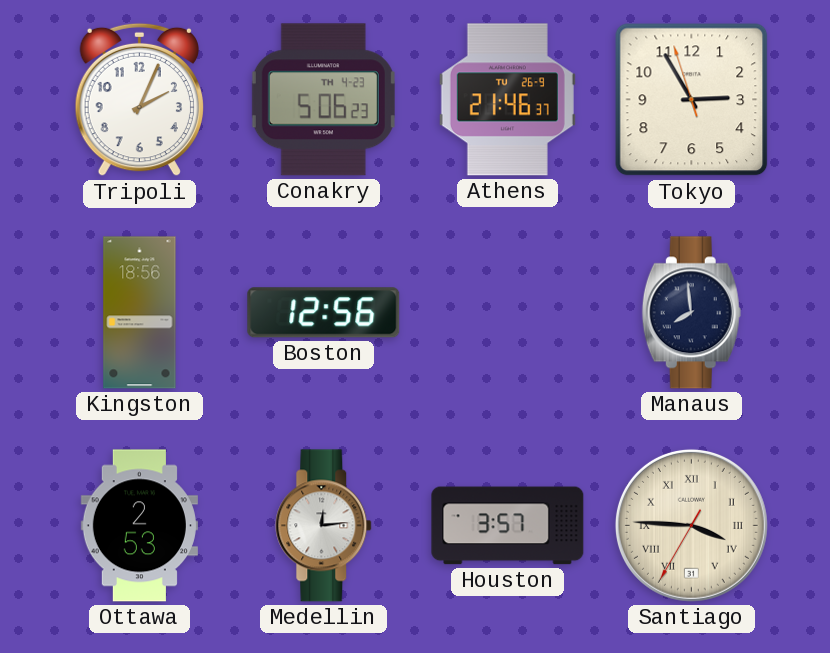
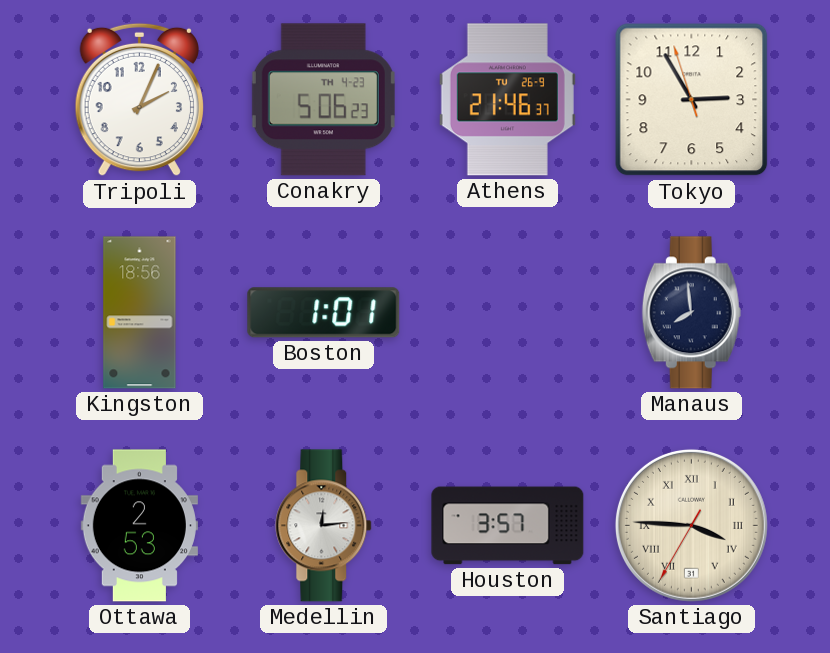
Boston: 12:56 -> 1:01 (324, 313)
